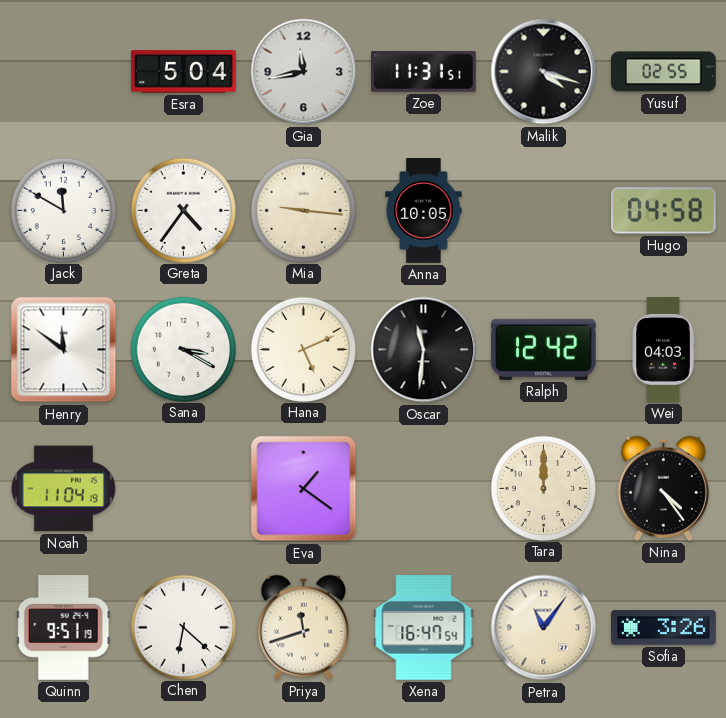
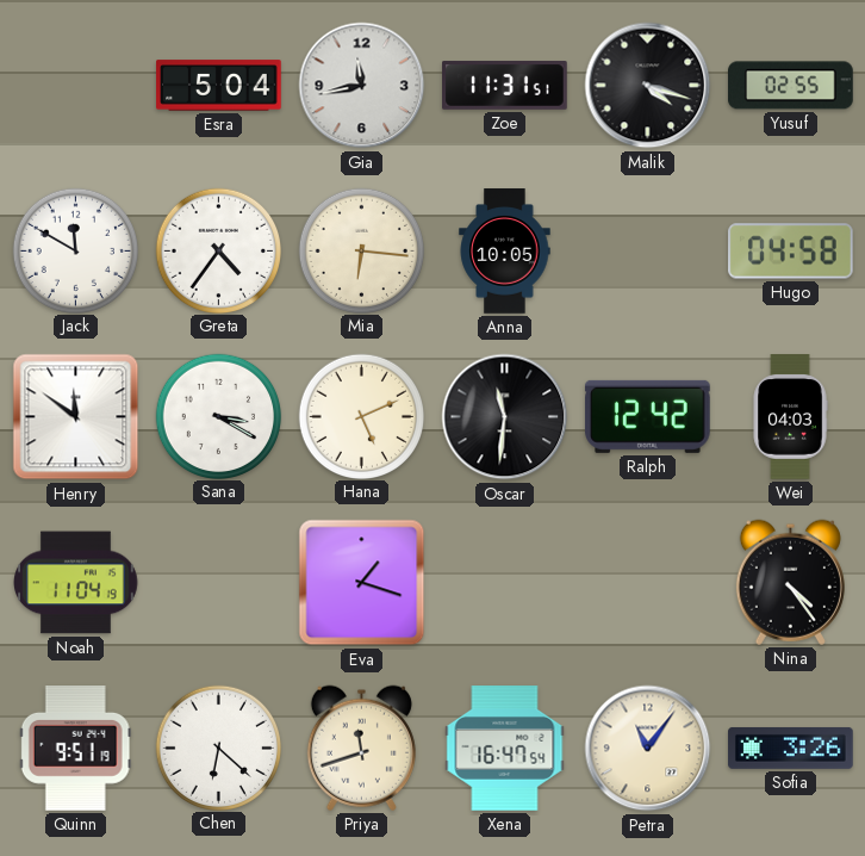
Mia: 9:16 -> 6:16 (361, 250)
Eva: 1:21 -> 1:18 (362, 583)
Tara: 12:00 -> none (543, 488)
